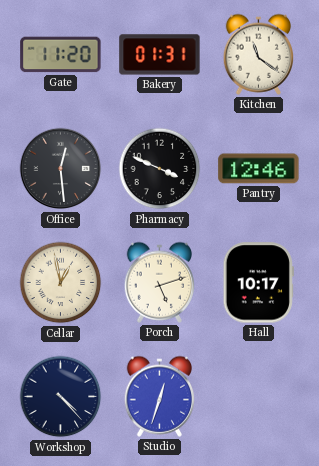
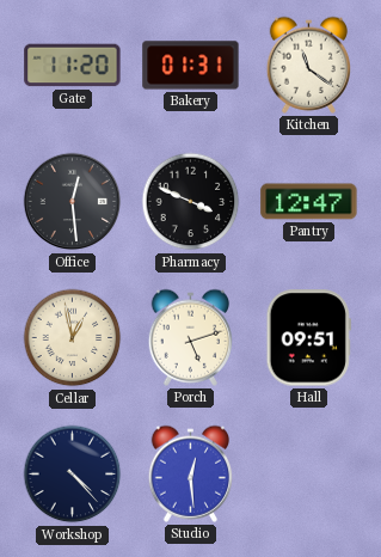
Pantry: 12:46 -> 12:47 (309, 202)
Hall: 10:17 -> 09:51 (308, 338)
Studio: 12:33 -> 12:29 (190, 473)
